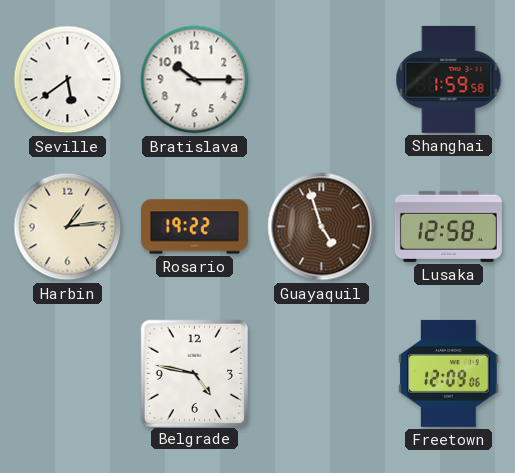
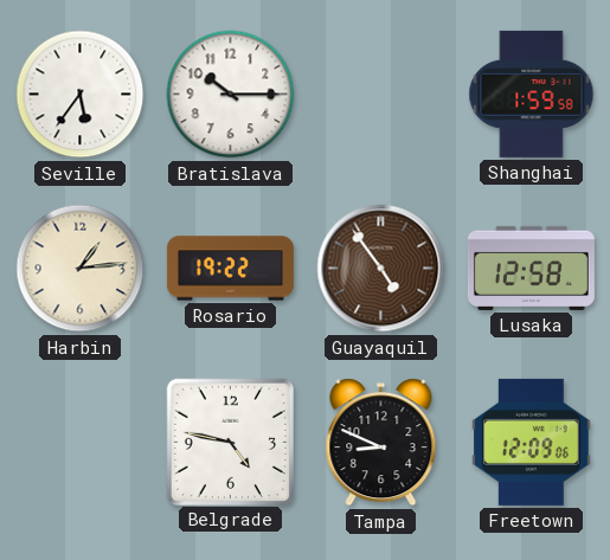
Seville: 5:39 -> 5:36 (81, 95)
Guayaquil: 4:57 -> 4:54 (381, 269)
Tampa: none -> 8:49 (381, 443)
